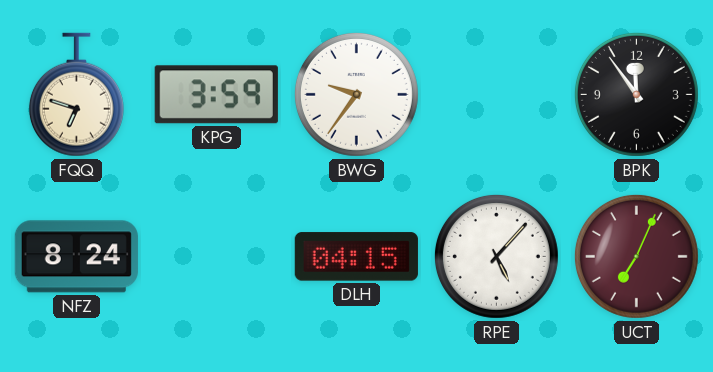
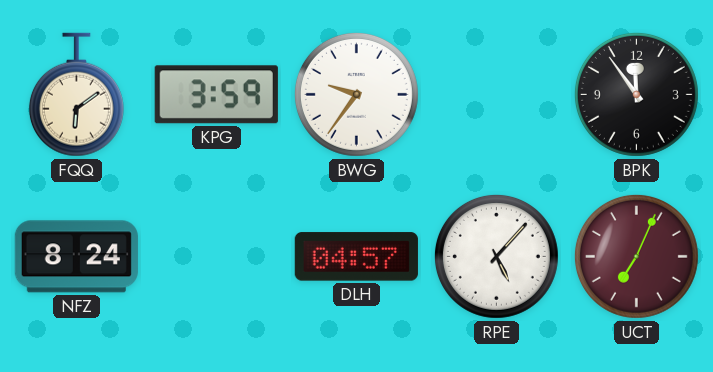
FQQ: 6:48 -> 6:09 (76, 95)
DLH: 04:15 -> 04:57 (356, 257)
